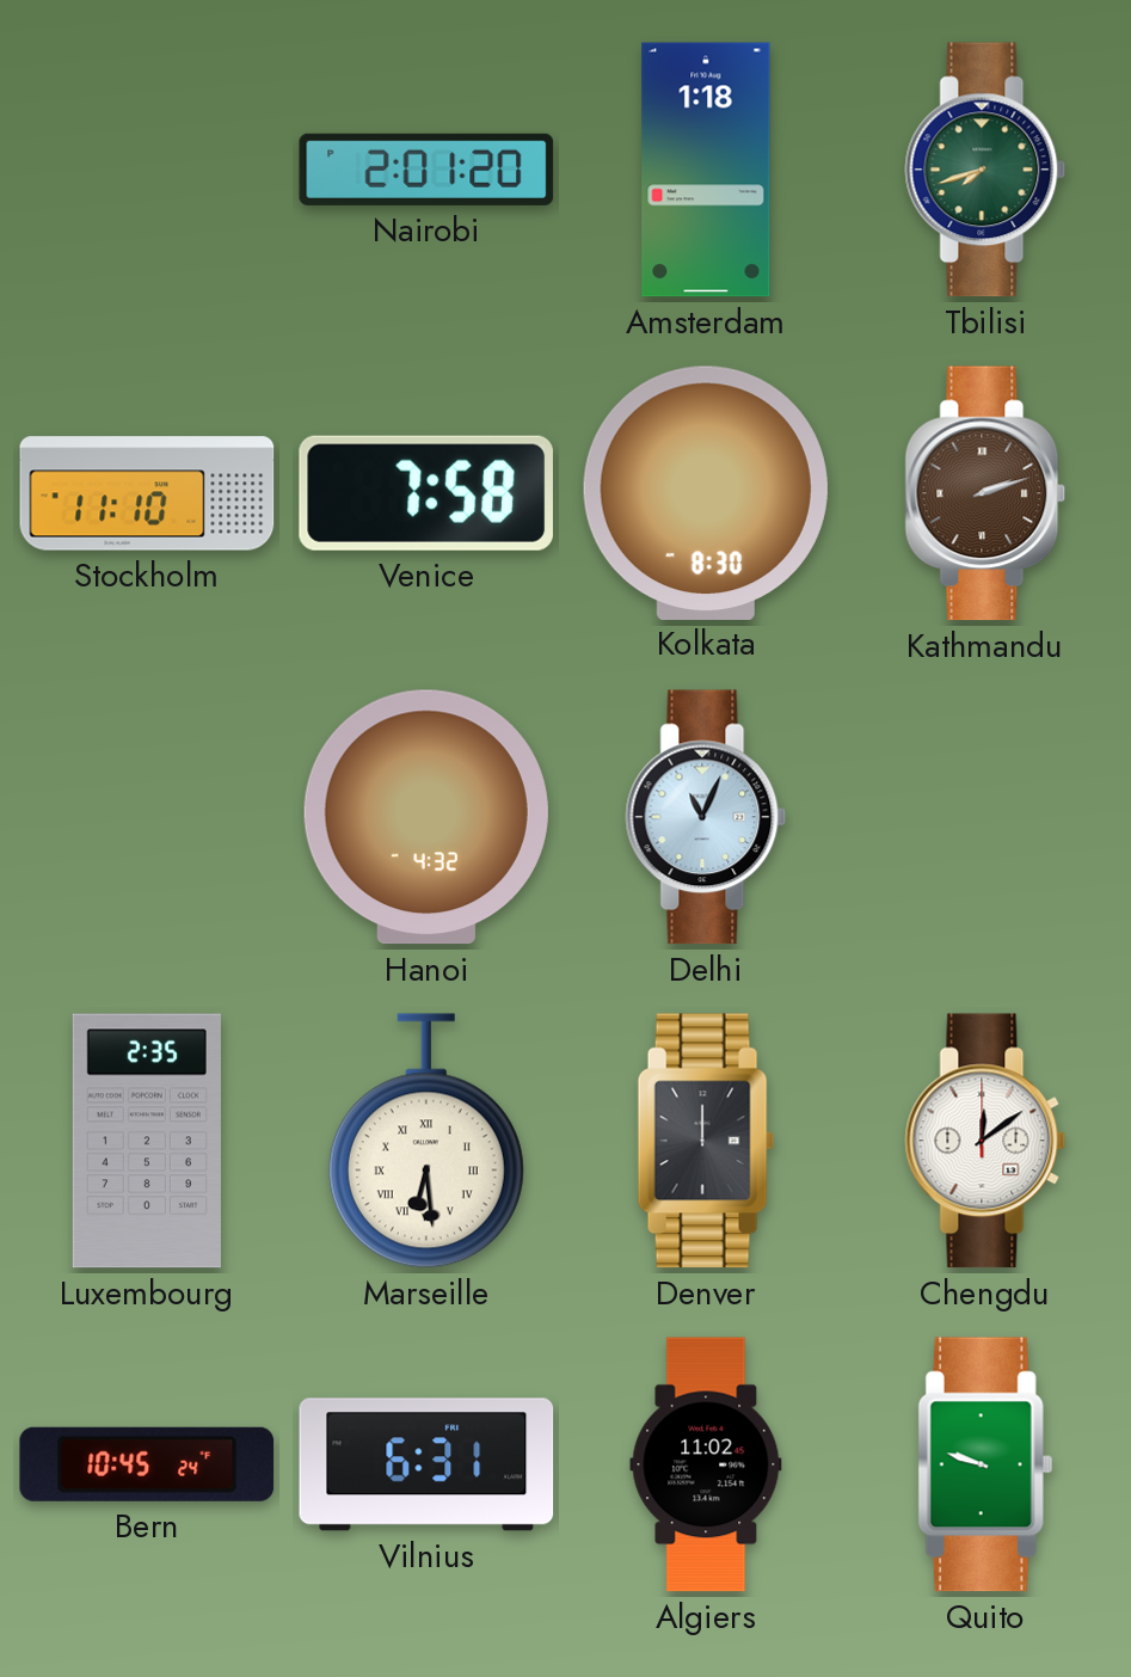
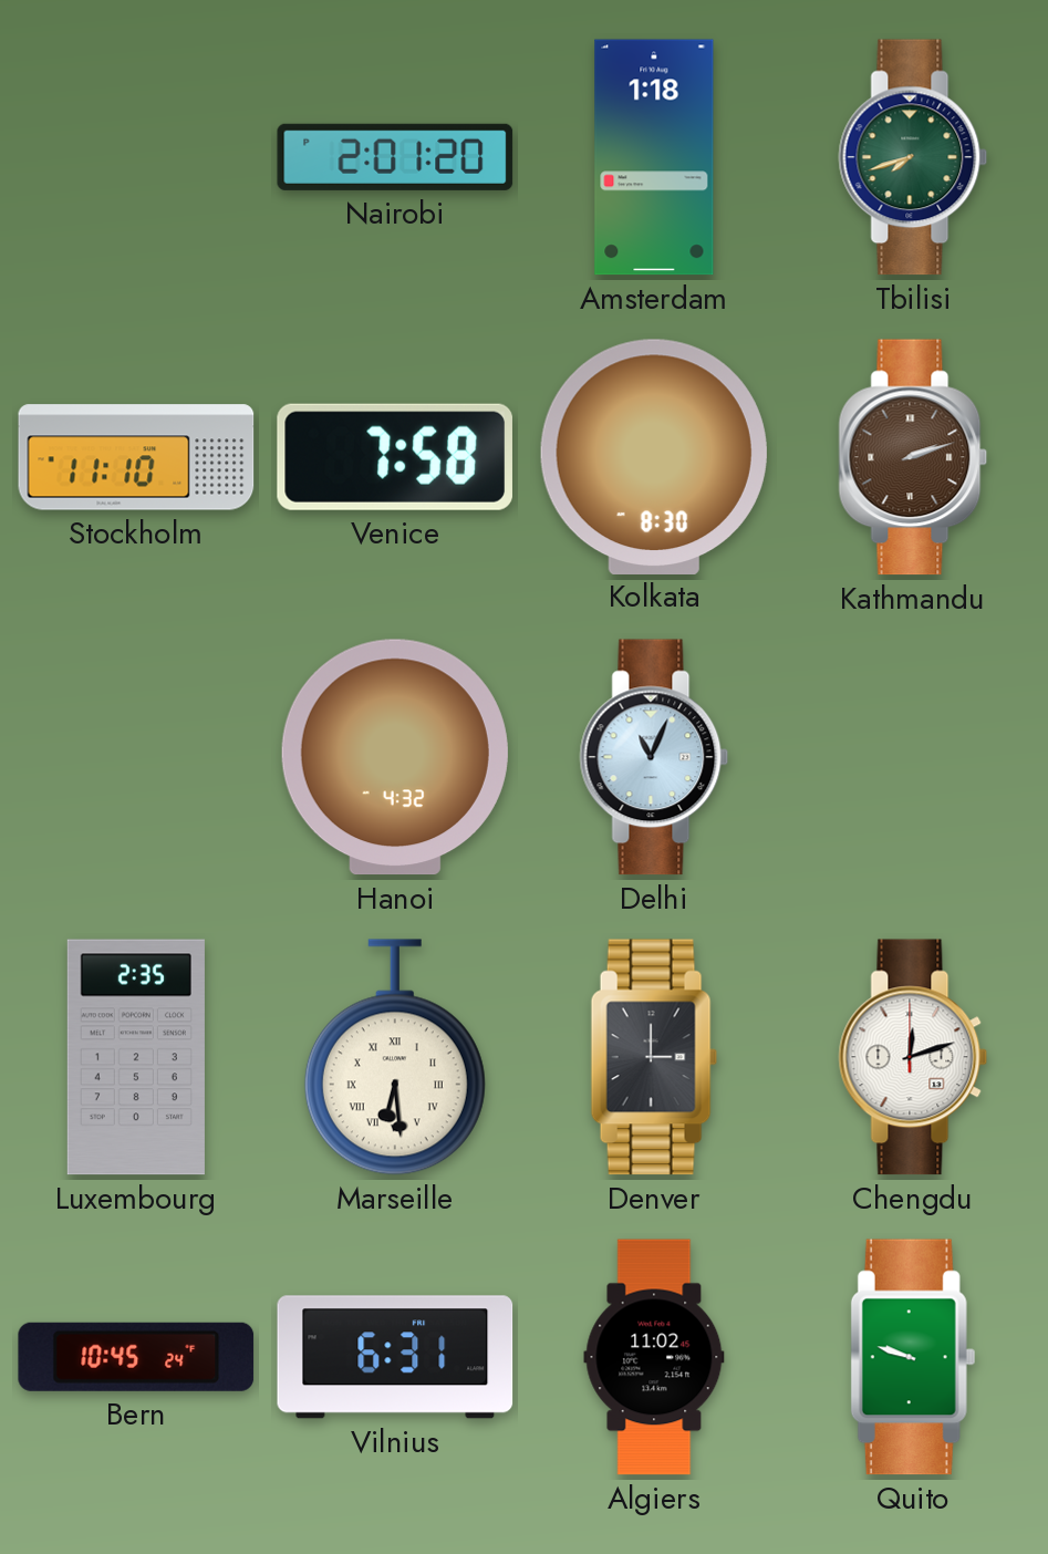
Denver: 12:00 -> 3:00 (654, 1057)
Chengdu: 12:09 -> 12:12 (913, 1057)
